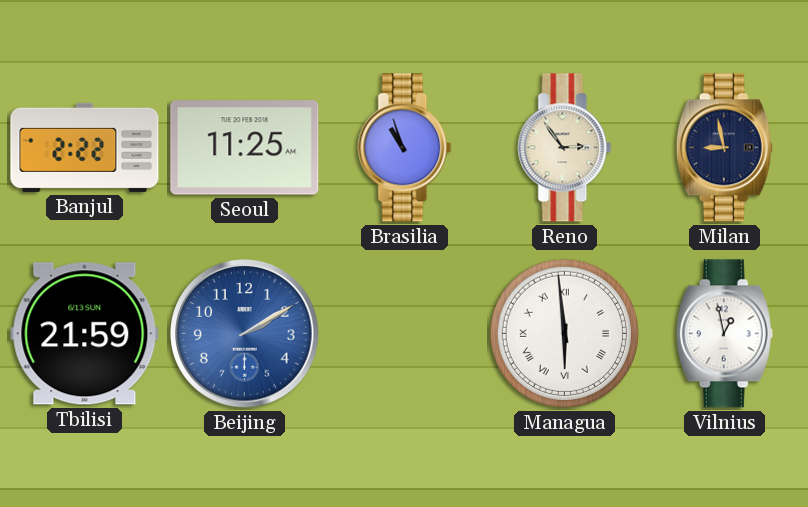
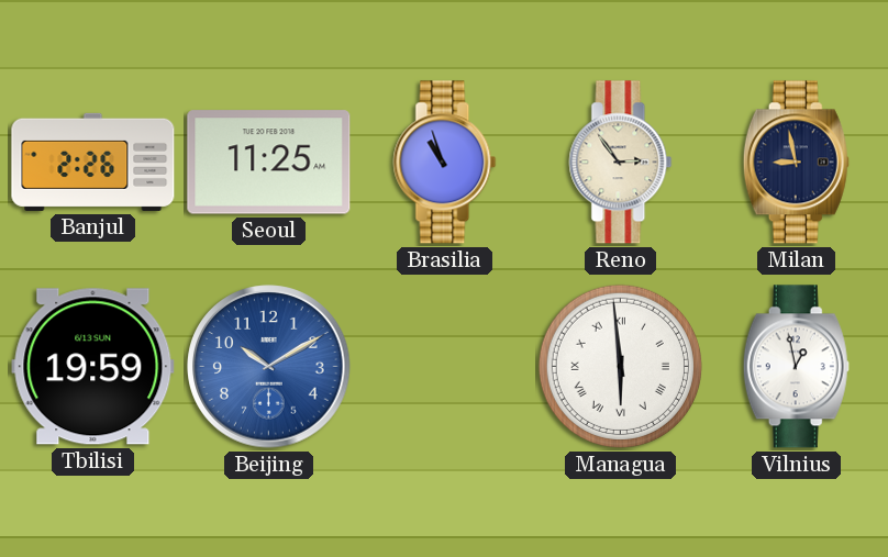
Banjul: 2:22 -> 2:26 (93, 161)
Tbilisi: 21:59 -> 19:59 (93, 367)
Beijing: 2:10 -> 10:10 (269, 367)
